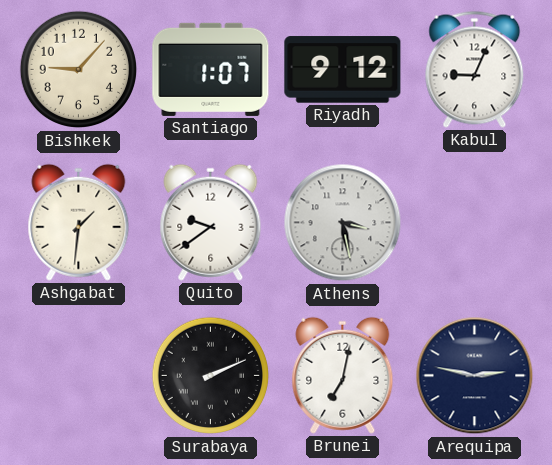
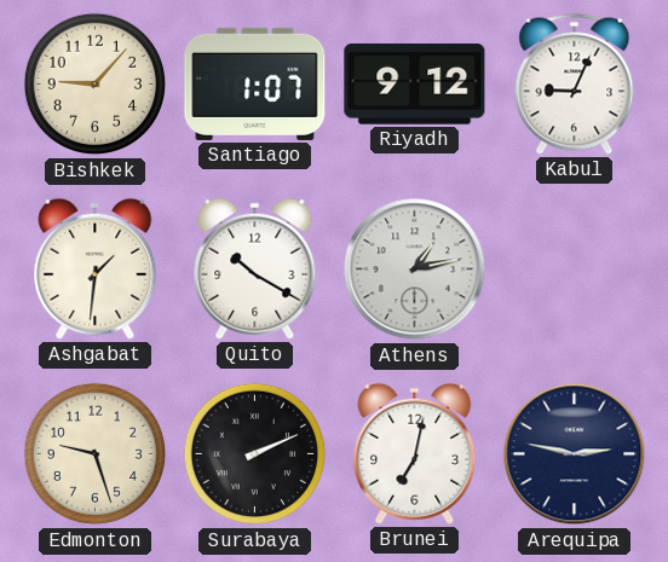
Quito: 9:39 -> 10:20 (255, 268)
Athens: 3:28 -> 1:13 (415, 270)
Edmonton: none -> 9:27 (96, 454)
